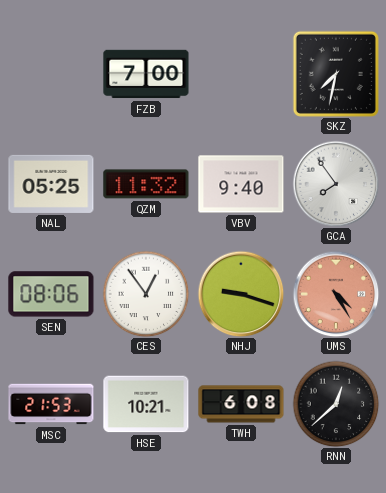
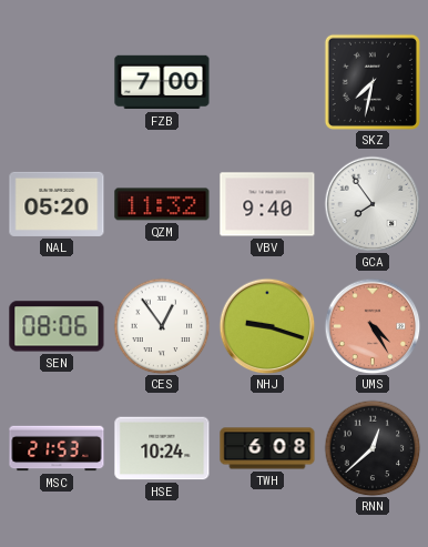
NAL: 05:25 -> 05:20 (57, 204)
HSE: 10:21 -> 10:24 (162, 448)
